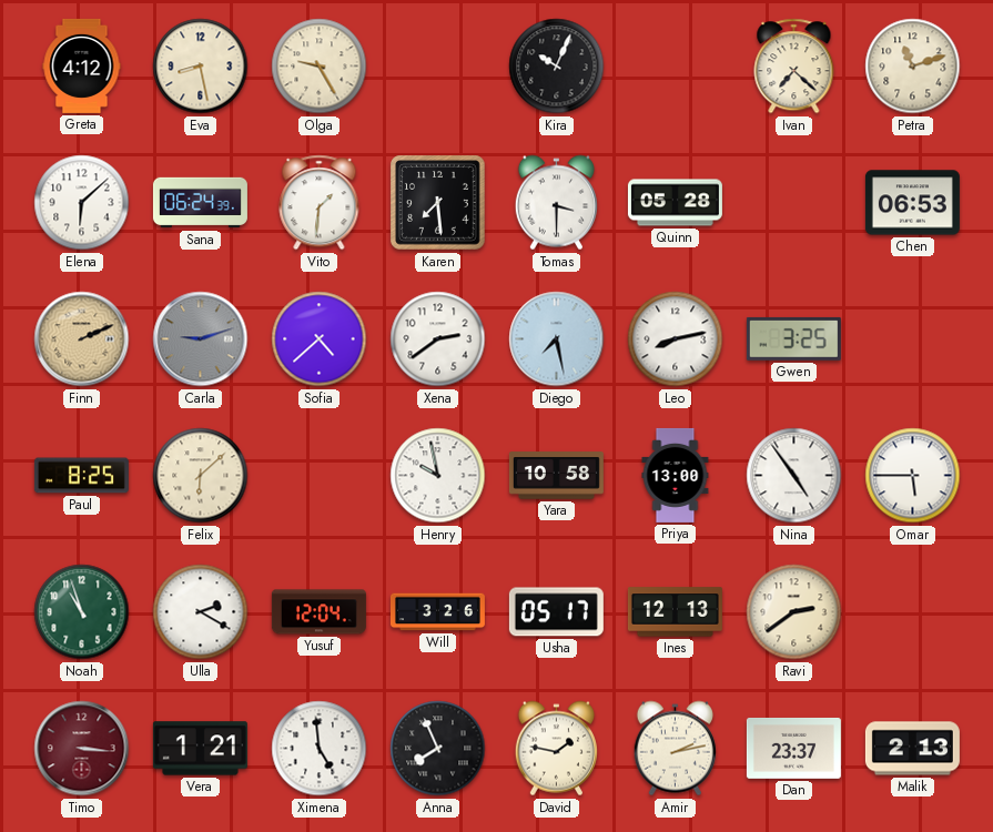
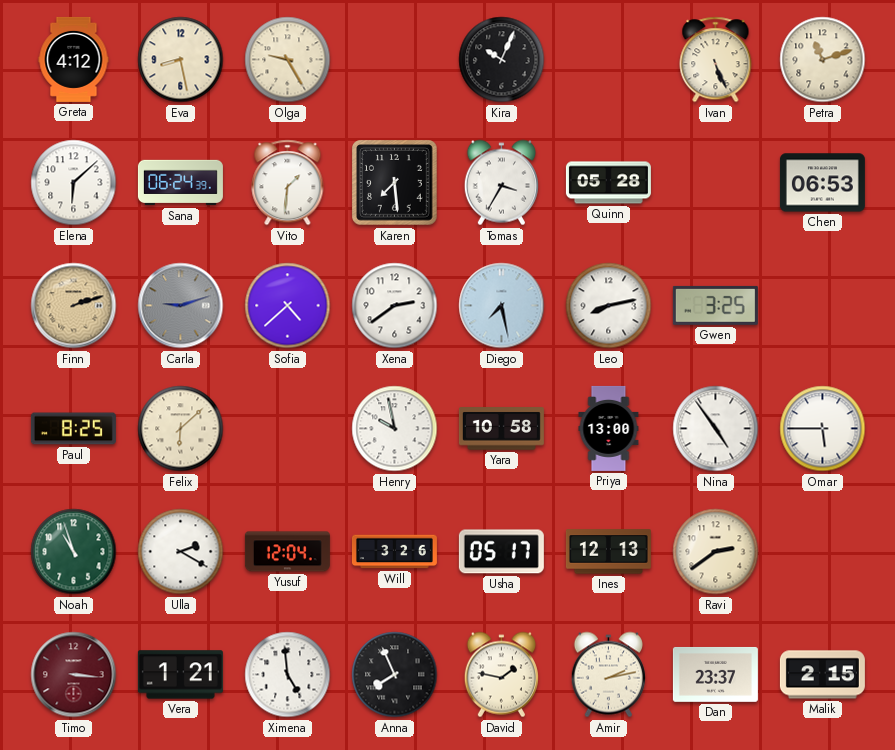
Ivan: 7:22 -> 5:26 (716, 60)
Tomas: 3:30 -> 3:35 (501, 183)
Finn: 2:11 -> 2:12 (74, 306)
Malik: 2:13 -> 2:15 (822, 675)
